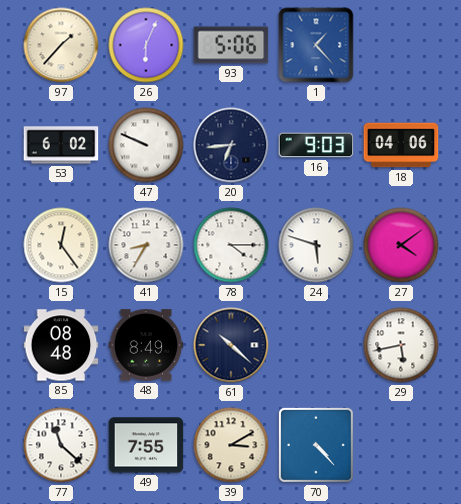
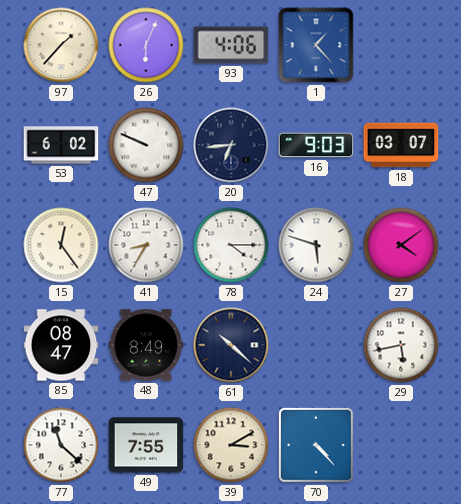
93: 5:06 -> 4:06 (231, 45)
18: 04:06 -> 03:07 (401, 145)
85: 08:48 -> 08:47 (61, 345)
